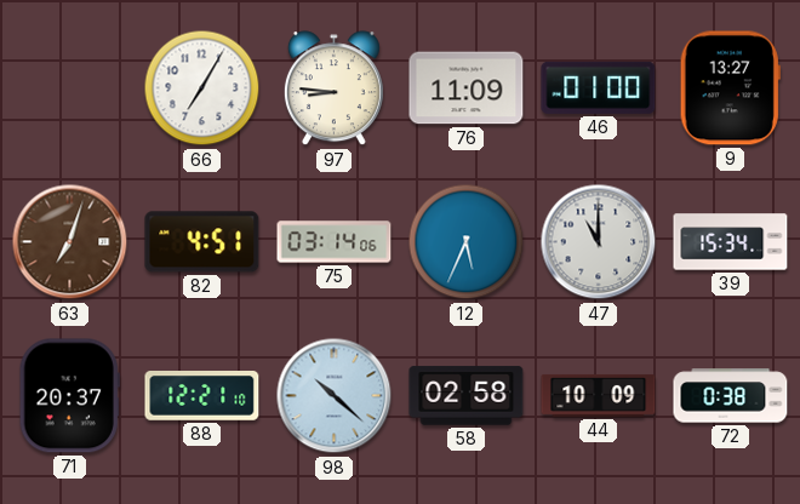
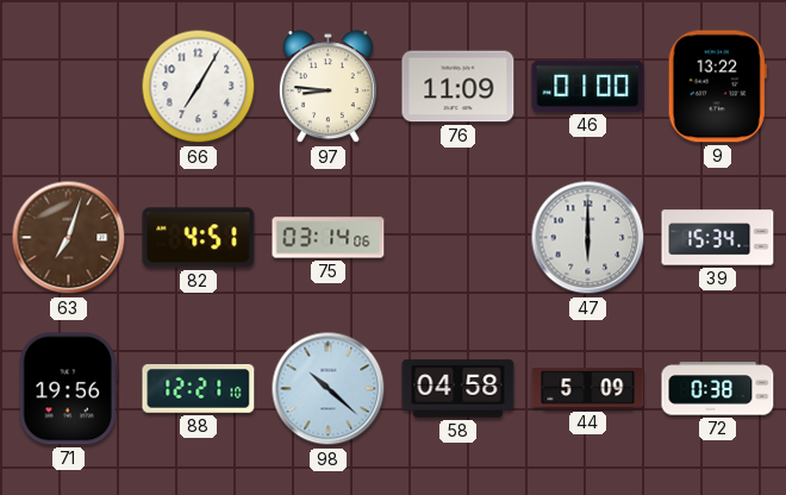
9: 13:27 -> 13:22 (717, 87)
12: 5:34 -> none (467, 242)
47: 11:00 -> 6:00 (588, 238)
71: 20:37 -> 19:56 (68, 389)
58: 02:58 -> 04:58 (458, 389)
44: 10:09 -> 5:09 (588, 388)
